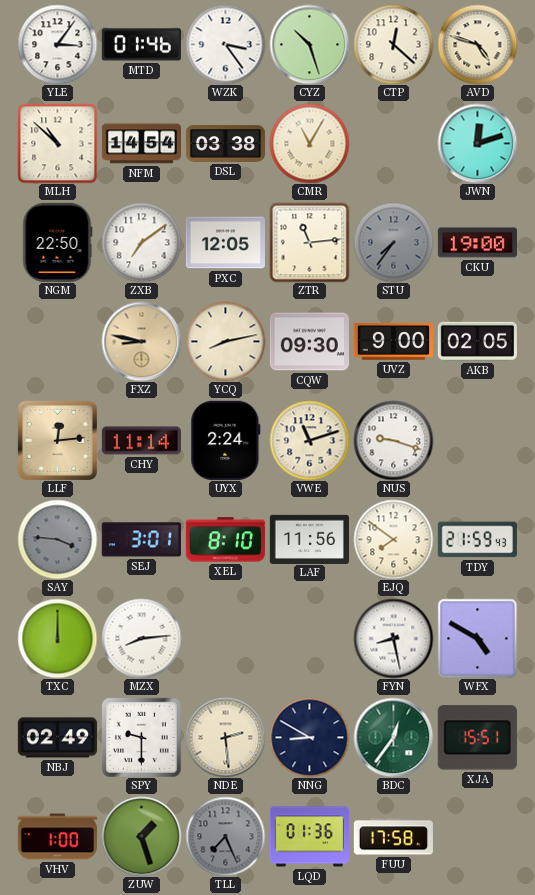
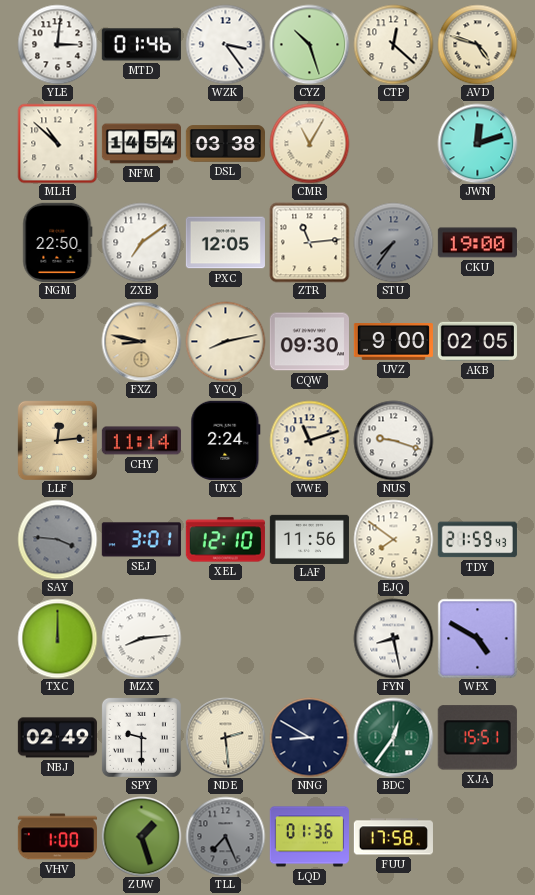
YLE: 3:06 -> 3:01 (57, 44)
XEL: 8:10 -> 12:10 (225, 540)
